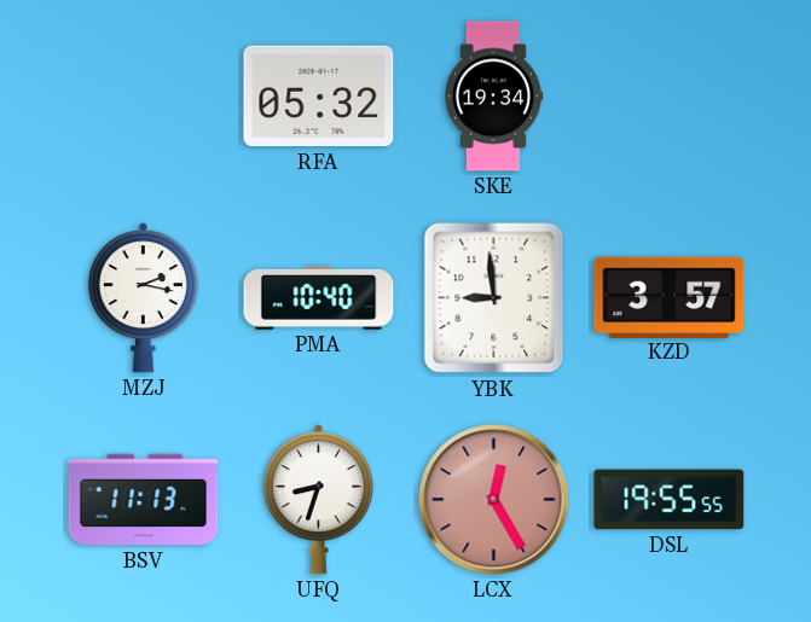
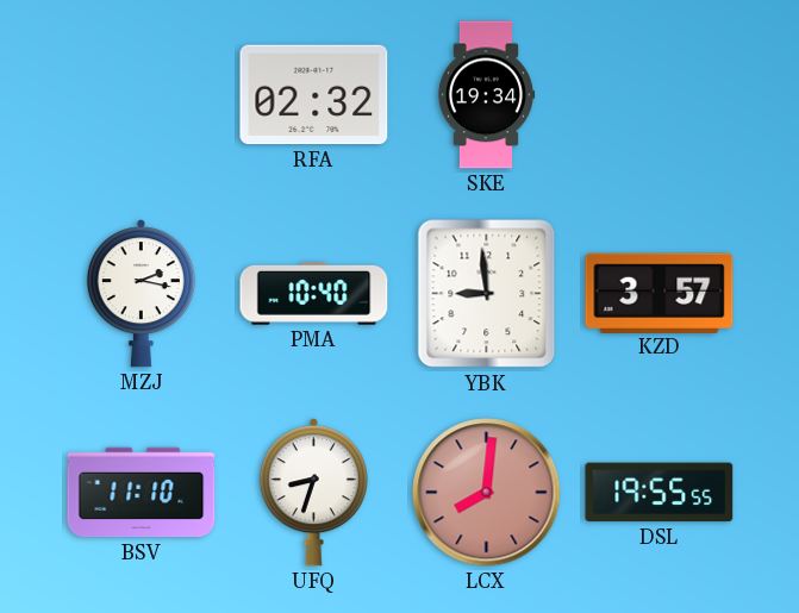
RFA: 05:32 -> 02:32 (314, 95)
BSV: 11:13 -> 11:10 (142, 493)
LCX: 12:25 -> 8:01 (487, 493)
